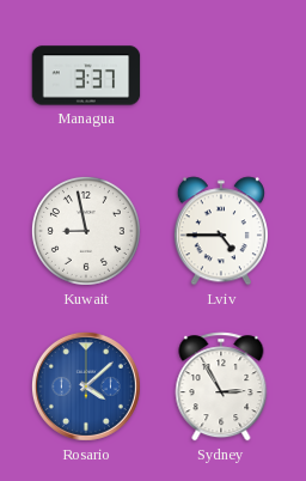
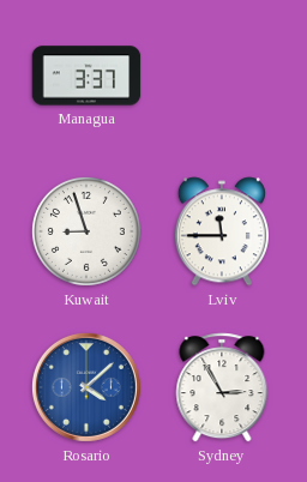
Kuwait: 8:58 -> 8:57 (86, 231)
Lviv: 4:45 -> 11:45 (222, 231)
